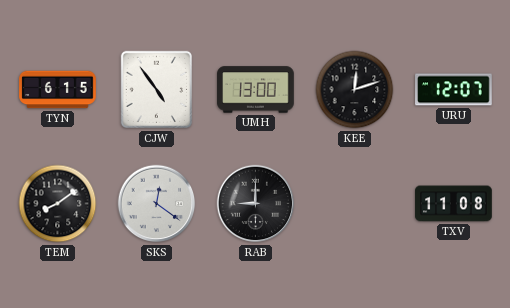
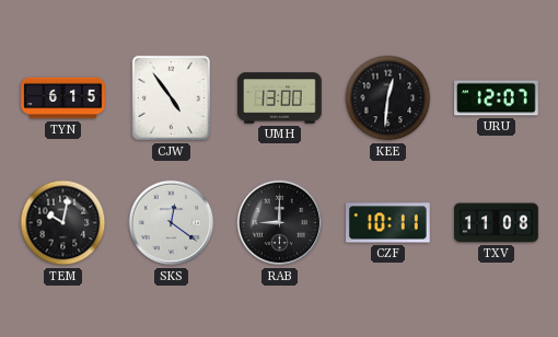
KEE: 12:12 -> 12:31 (388, 98)
TEM: 8:09 -> 10:02 (63, 223)
CZF: none -> 10:11 (388, 223)
